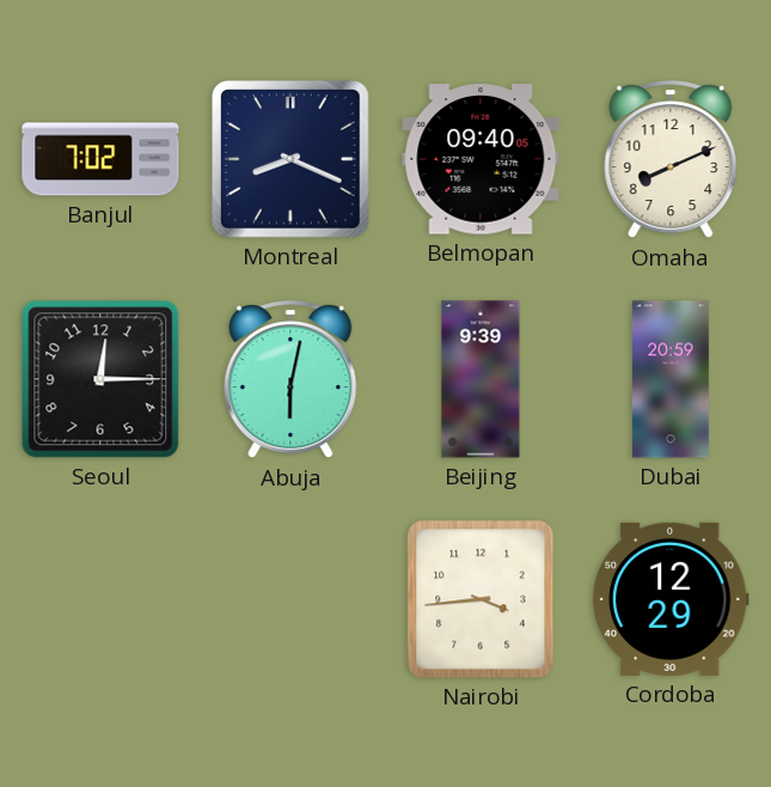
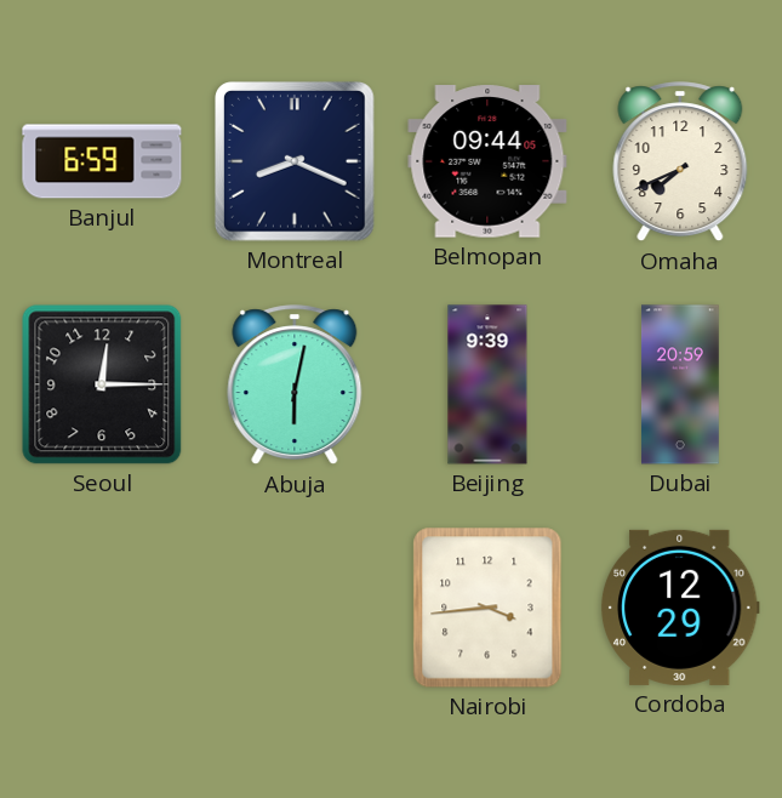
Banjul: 7:02 -> 6:59 (102, 161)
Belmopan: 09:40 -> 09:44 (487, 161)
Omaha: 8:11 -> 7:41 (680, 163)
